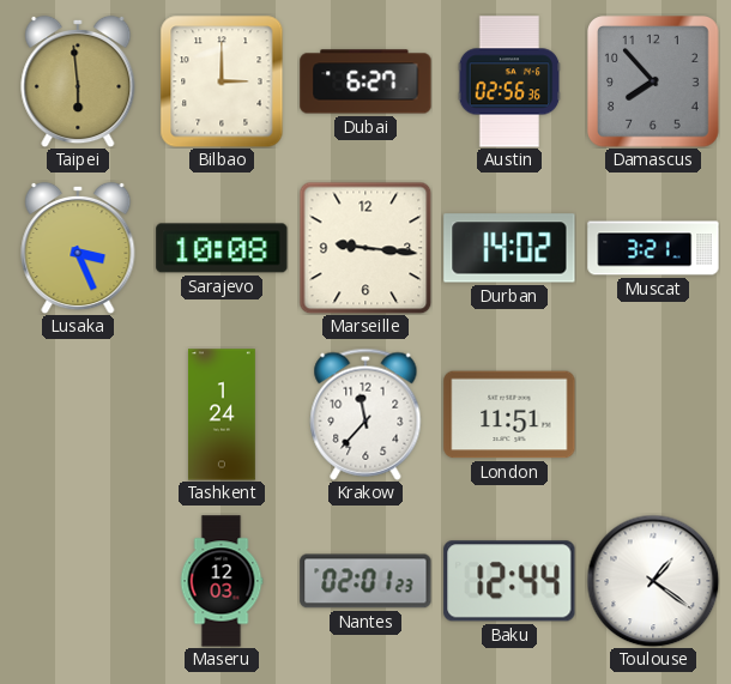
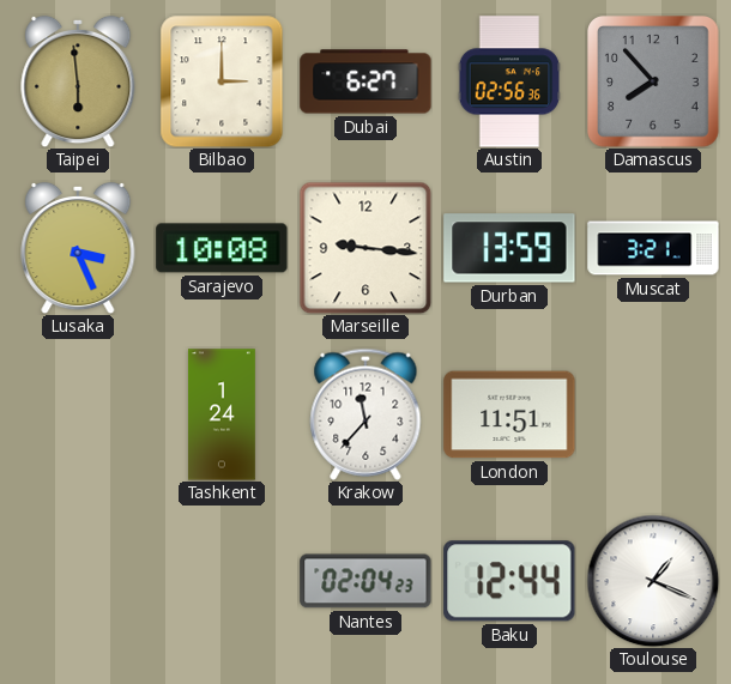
Durban: 14:02 -> 13:59 (509, 248)
Maseru: 12:03 -> none (222, 581)
Nantes: 02:01 -> 02:04 (365, 581)
Toulouse: 1:21 -> 1:19 (653, 581)
